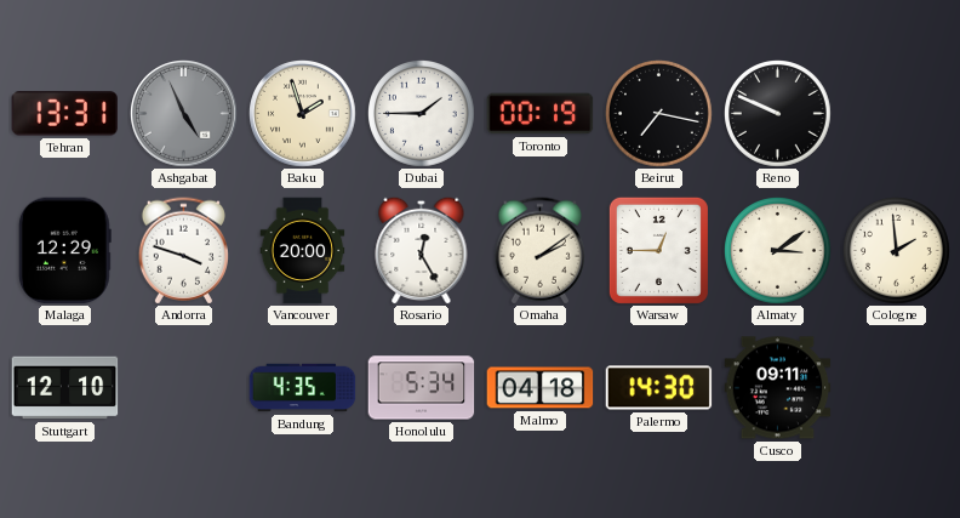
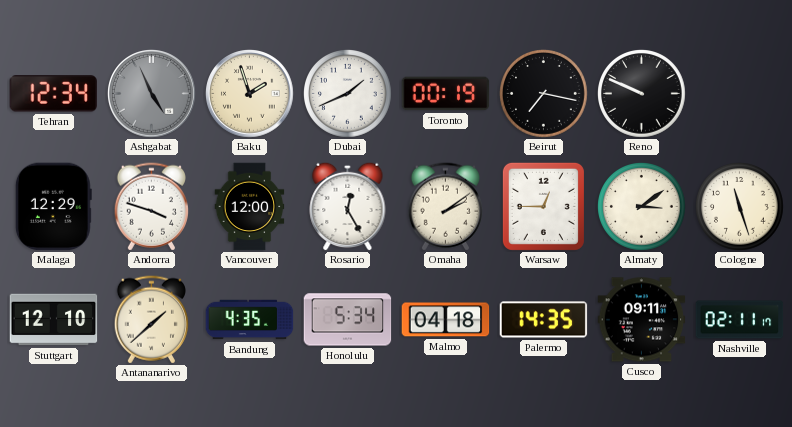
Tehran: 13:31 -> 12:34 (53, 94)
Dubai: 1:45 -> 1:41 (348, 94)
Vancouver: 20:00 -> 12:00 (250, 207)
Cologne: 1:59 -> 11:27 (740, 207)
Antananarivo: none -> 1:38 (151, 320)
Palermo: 14:30 -> 14:35 (544, 320)
Nashville: none -> 02:11 (740, 320)
